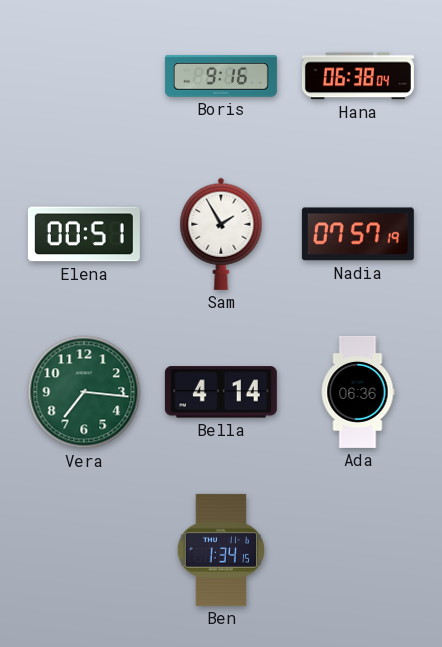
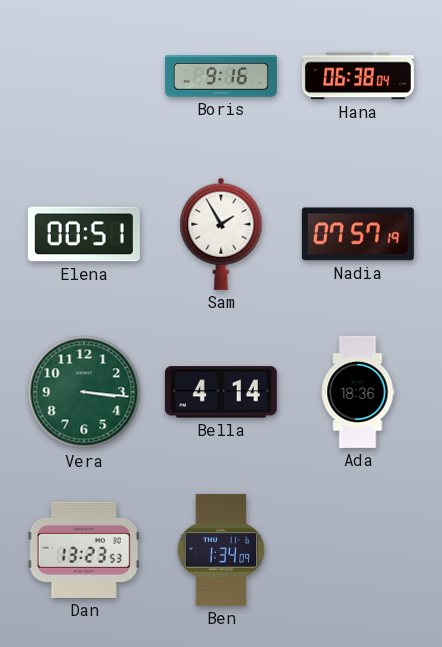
Vera: 7:16 -> 3:16 (84, 392)
Ada: 06:36 -> 18:36 (358, 392)
Dan: none -> 13:23 (84, 550)
Ben: 1:34:15 -> 1:34:09 (221, 550)
